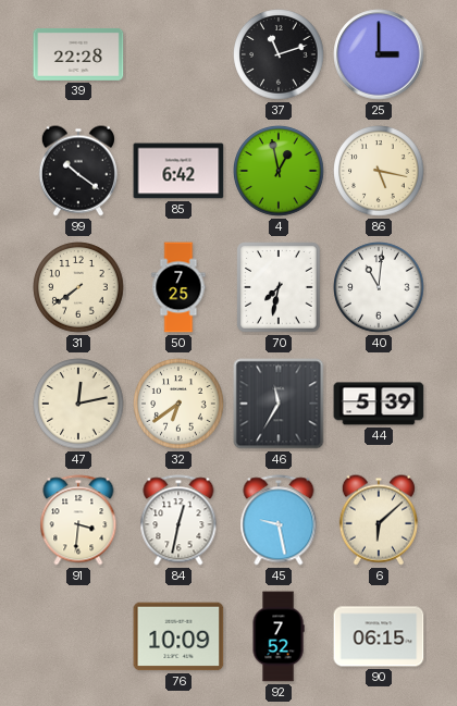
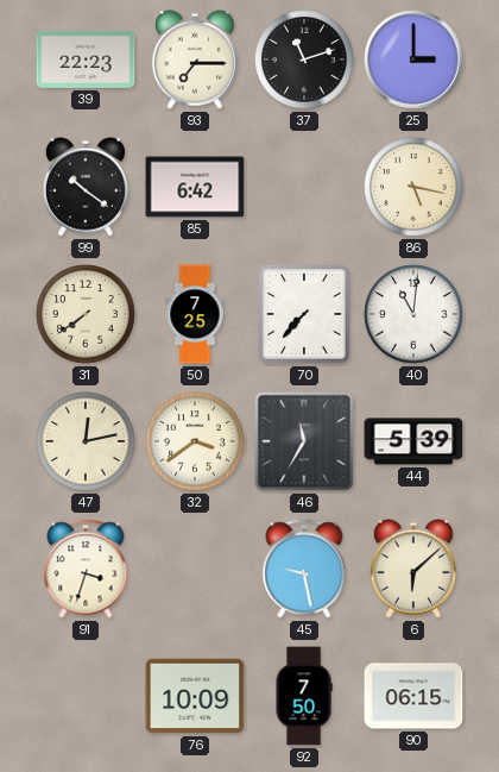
39: 22:28 -> 22:23 (86, 59)
93: none -> 7:15 (195, 59)
4: 12:58 -> none (279, 171)
70: 7:32 -> 7:37 (304, 314)
32: 6:39 -> 3:39 (195, 441)
91: 3:31 -> 3:33 (86, 569)
84: 12:32 -> none (178, 520)
92: 7:52 -> 7:50 (304, 696)
